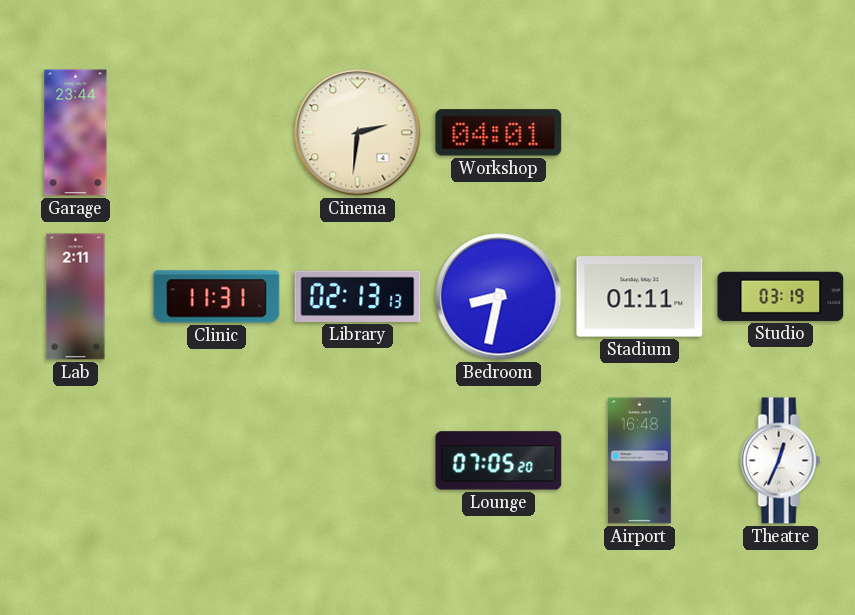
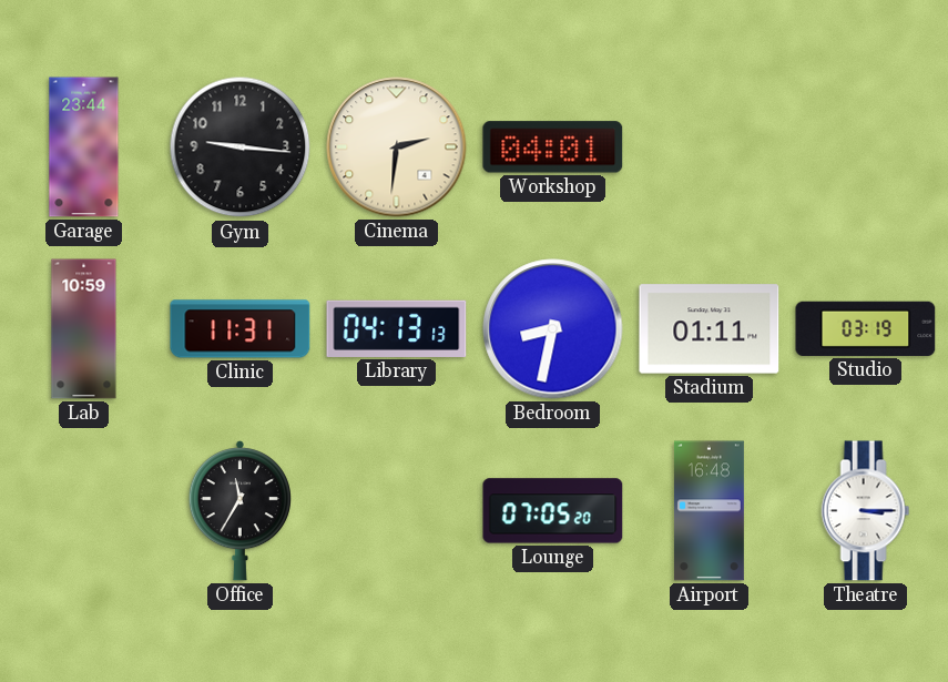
Gym: none -> 9:16 (241, 147)
Lab: 2:11 -> 10:59 (84, 329)
Library: 02:13 -> 04:13 (397, 328)
Office: none -> 11:35 (239, 511)
Theatre: 12:34 -> 3:15 (866, 511)
